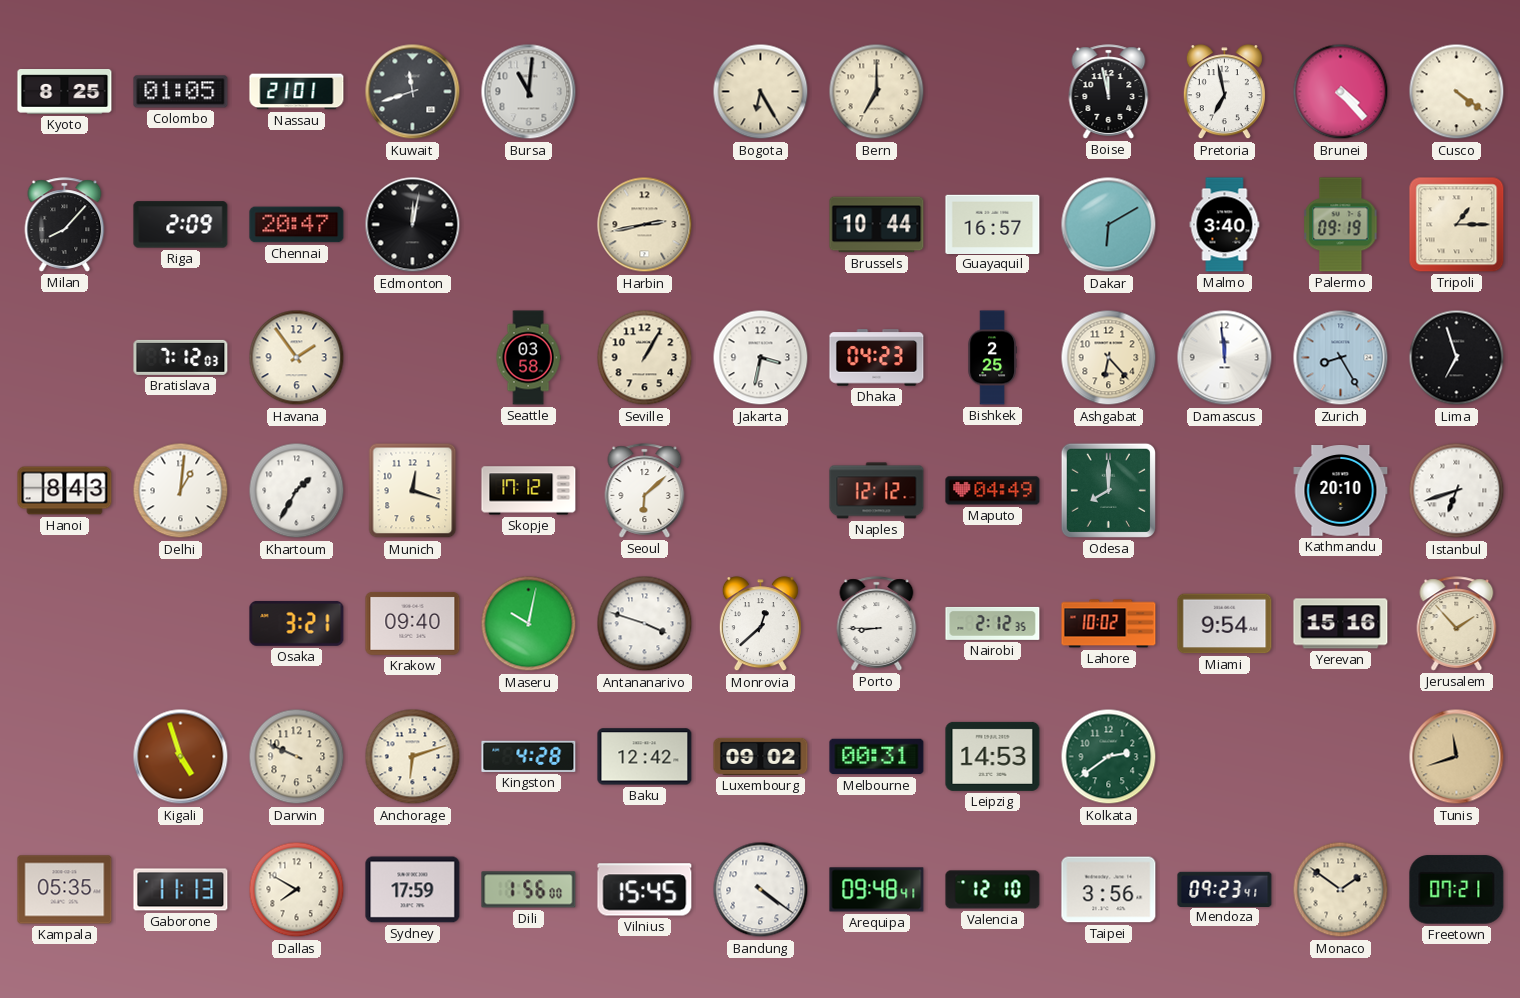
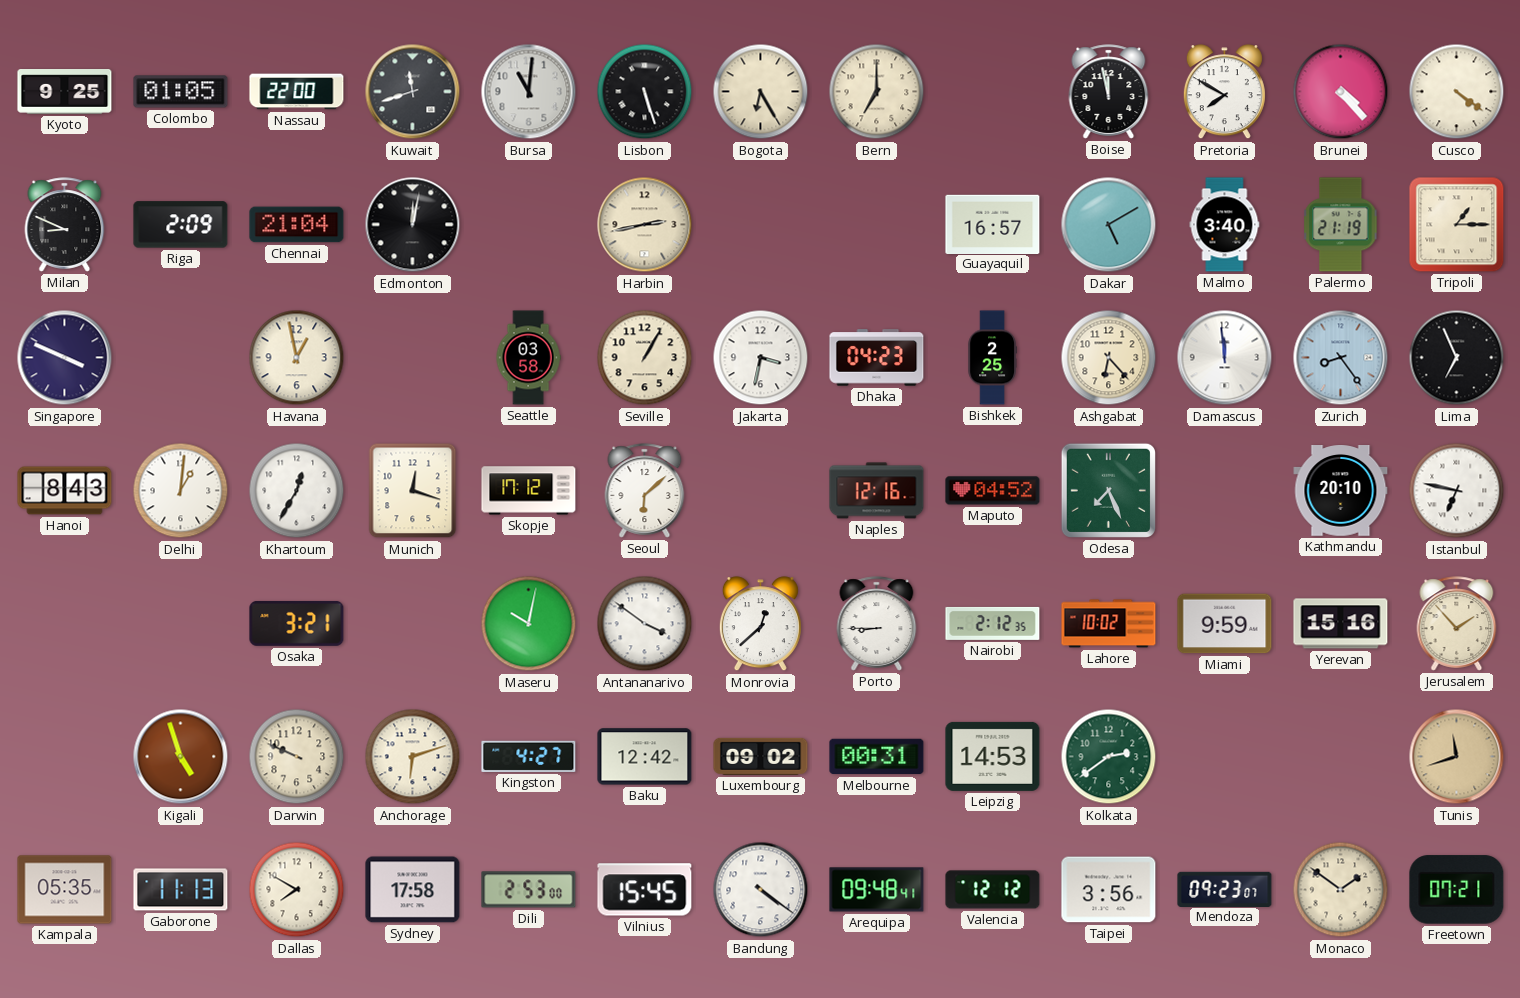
Kyoto: 8:25 -> 9:25 (65, 92)
Nassau: 21:01 -> 22:00 (297, 92)
Lisbon: none -> 5:27 (645, 92)
Pretoria: 6:58 -> 7:50 (1224, 92)
Milan: 8:07 -> 8:49 (65, 225)
Chennai: 20:47 -> 21:04 (297, 225)
Brussels: 10:44 -> none (877, 225)
Dakar: 6:10 -> 5:10 (1109, 225)
Palermo: 09:19 -> 21:19 (1341, 225)
Singapore: none -> 3:49 (65, 358)
Bratislava: 7:12 -> none (181, 357)
Havana: 1:54 -> 12:58 (297, 358)
Zurich: 8:25 -> 8:24 (1341, 358)
Lima: 6:57 -> 6:56 (1457, 358)
Khartoum: 1:35 -> 12:35 (297, 491)
Naples: 12:12 -> 12:16 (877, 491)
Maputo: 04:49 -> 04:52 (993, 491)
Odesa: 8:00 -> 7:26 (1108, 490)
Istanbul: 6:42 -> 6:47 (1457, 491)
Krakow: 09:40 -> none (413, 623)
Antananarivo: 3:48 -> 3:51 (645, 624)
Miami: 9:54 -> 9:59 (1225, 624)
Kingston: 4:28 -> 4:27 (529, 756)
Sydney: 17:59 -> 17:58 (413, 890)
Dili: 1:56 -> 2:53 (529, 890)
Valencia: 12:10 -> 12:12 (993, 890)
Mendoza: 09:23:41 -> 09:23:07 (1225, 889)
